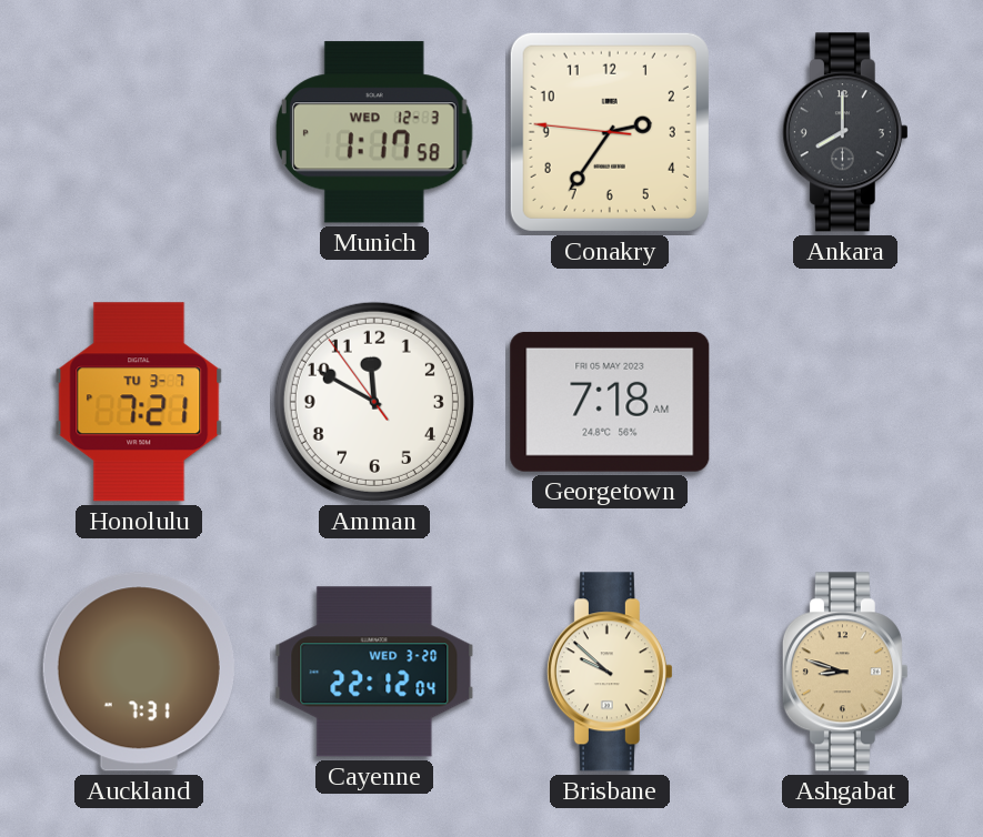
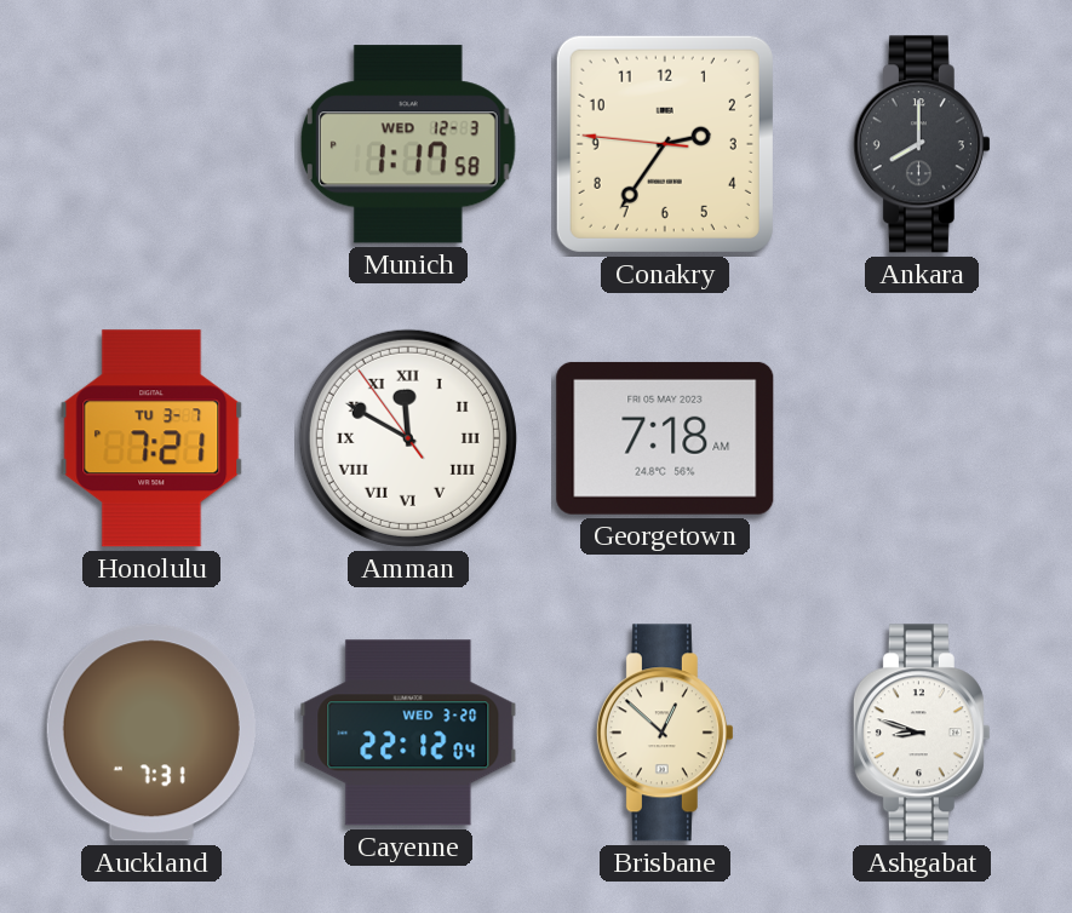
Amman numerals: Arabic -> Roman (408, 438)
Brisbane: 9:52 -> 12:52 (665, 733)
Ashgabat dial: champagne -> white (922, 733)
